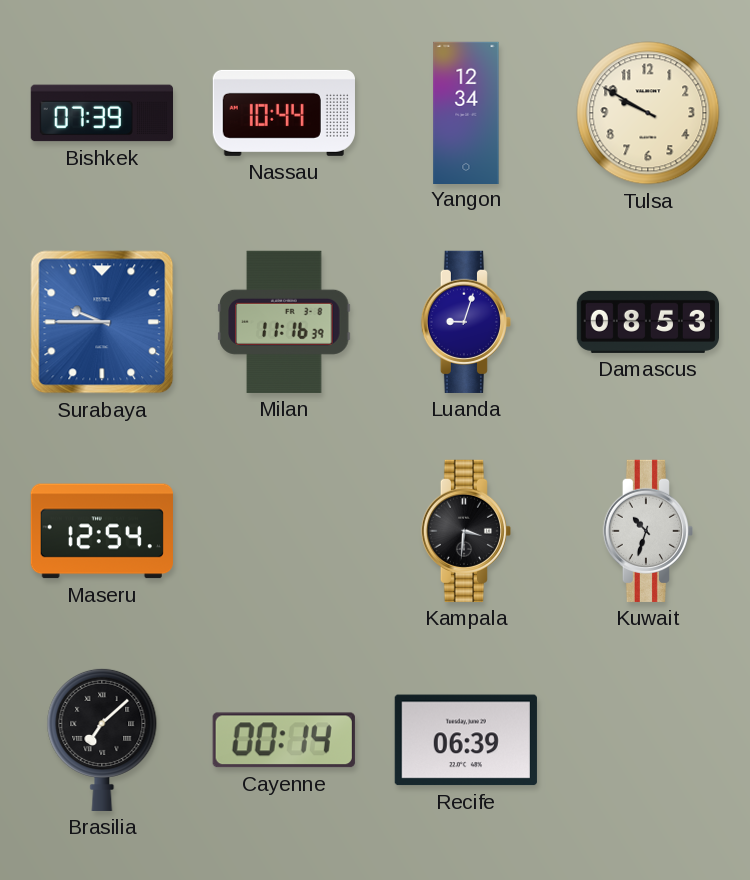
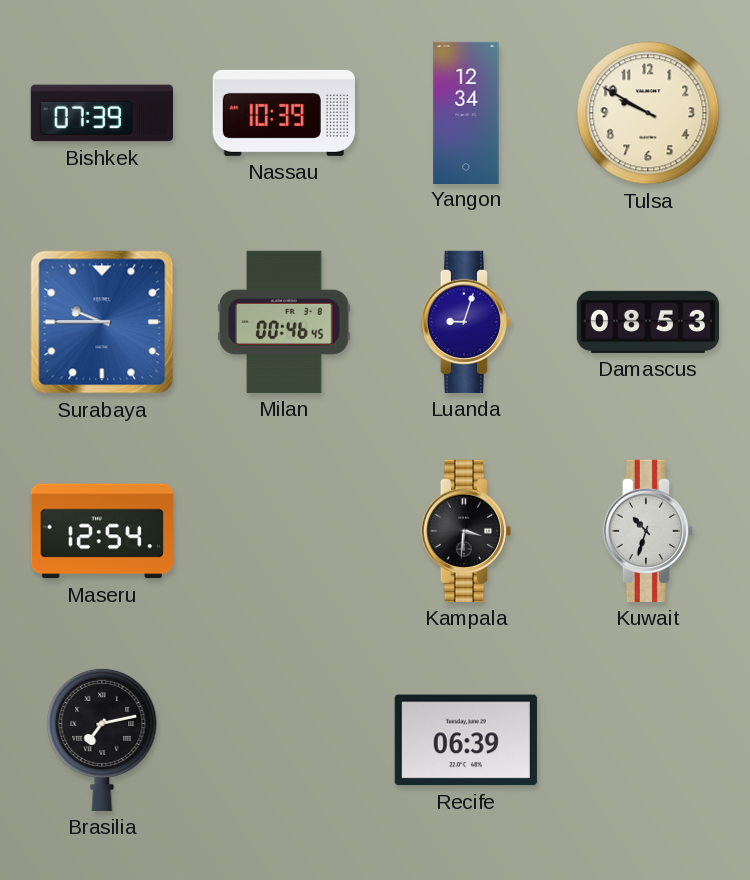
Nassau: 10:44 -> 10:39 (284, 113)
Milan: 11:16 -> 00:46 (284, 322)
Brasilia: 7:08 -> 7:13 (102, 739)
Cayenne: 00:14 -> none (284, 740)
